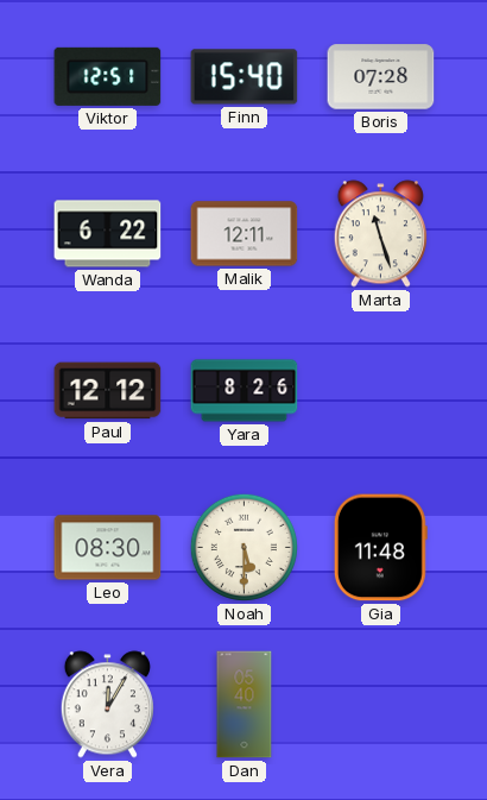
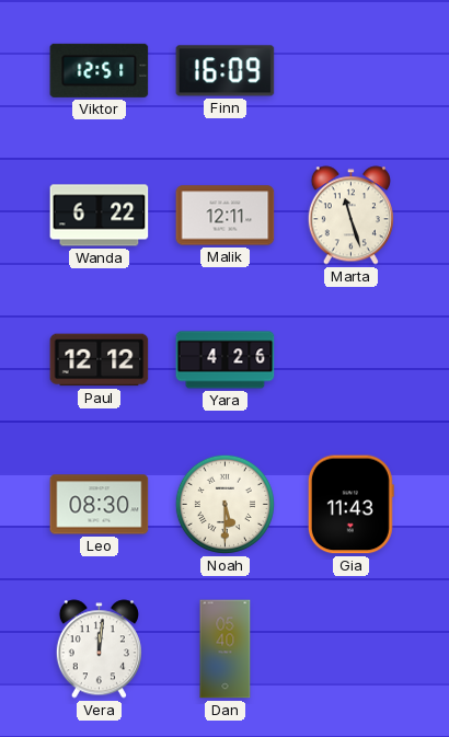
Finn: 15:40 -> 16:09 (226, 71)
Boris: 07:28 -> none (381, 77)
Yara: 8:26 -> 4:26 (226, 360)
Gia: 11:48 -> 11:43 (350, 505)
Vera: 12:05 -> 12:01 (99, 649)
